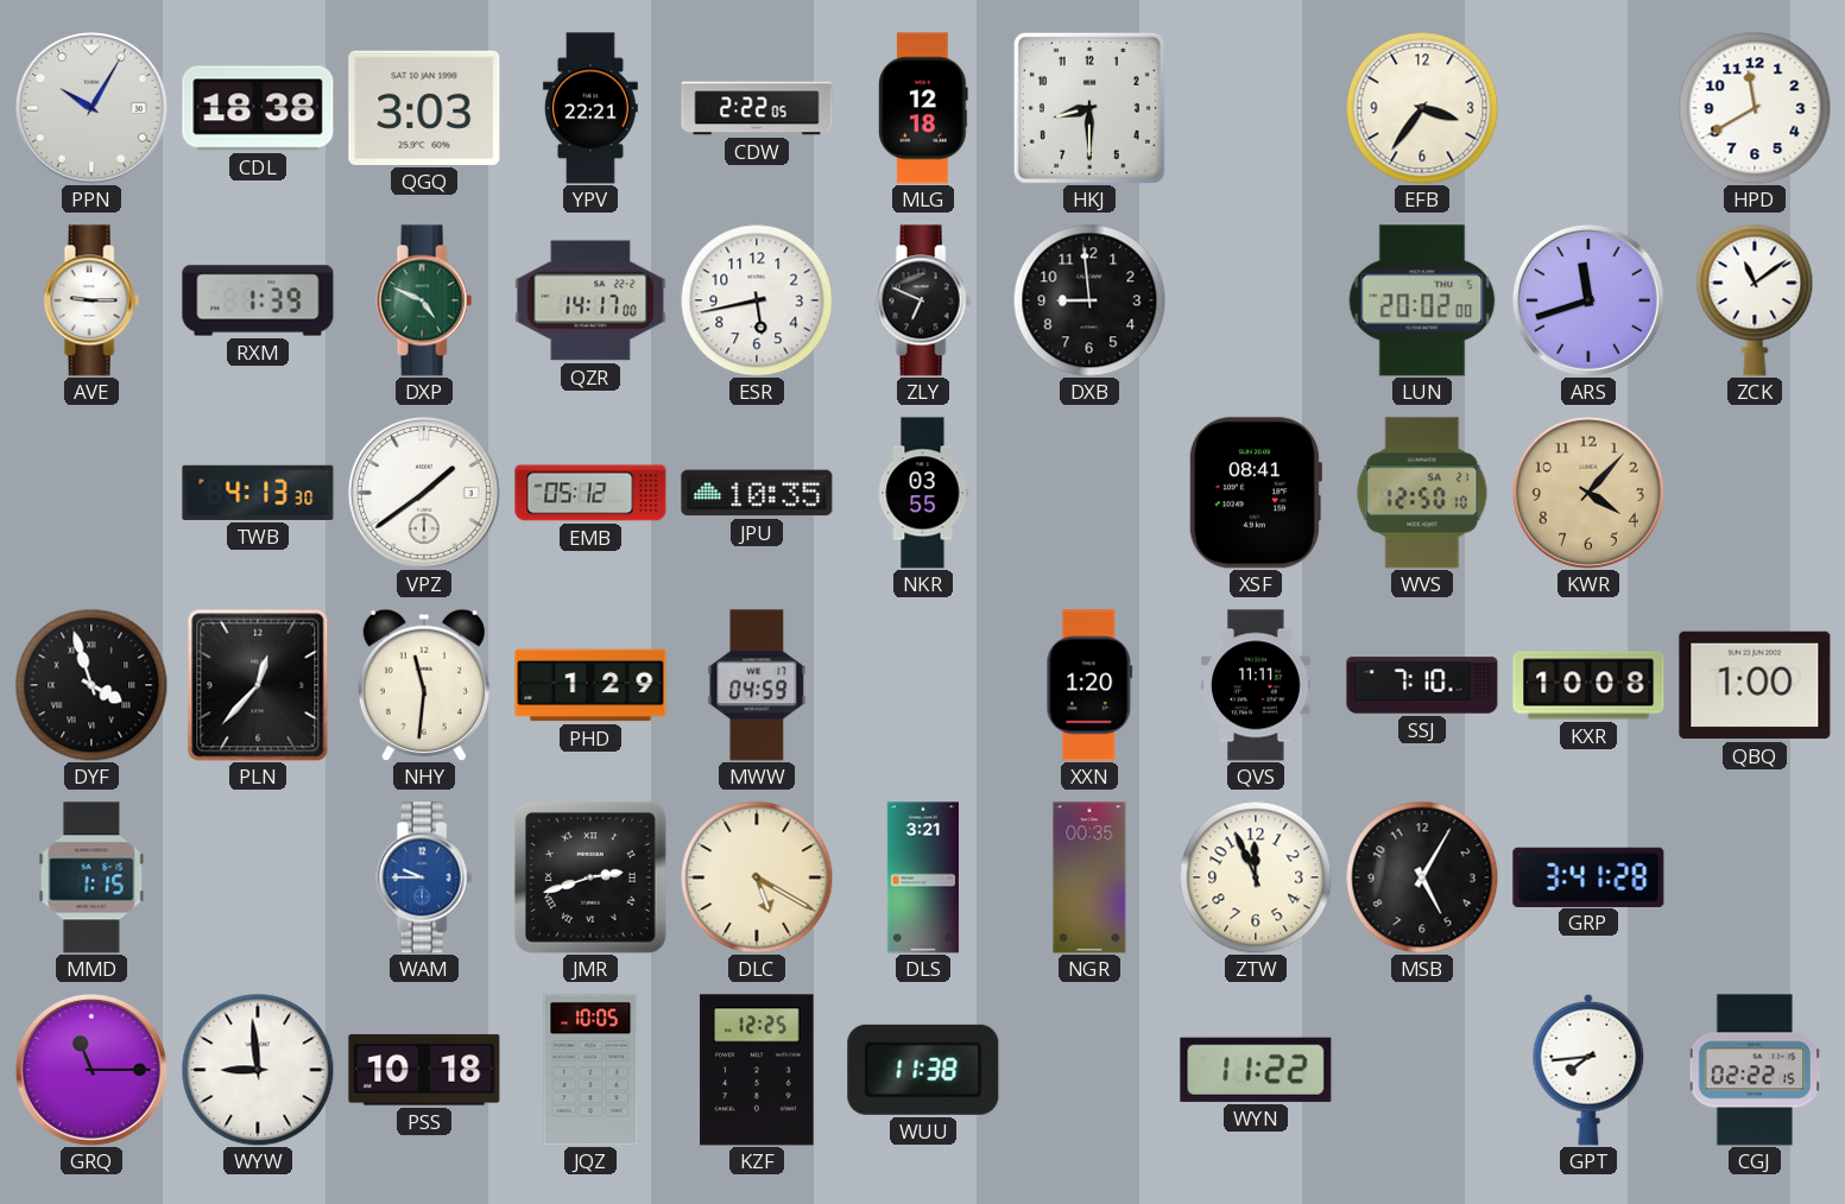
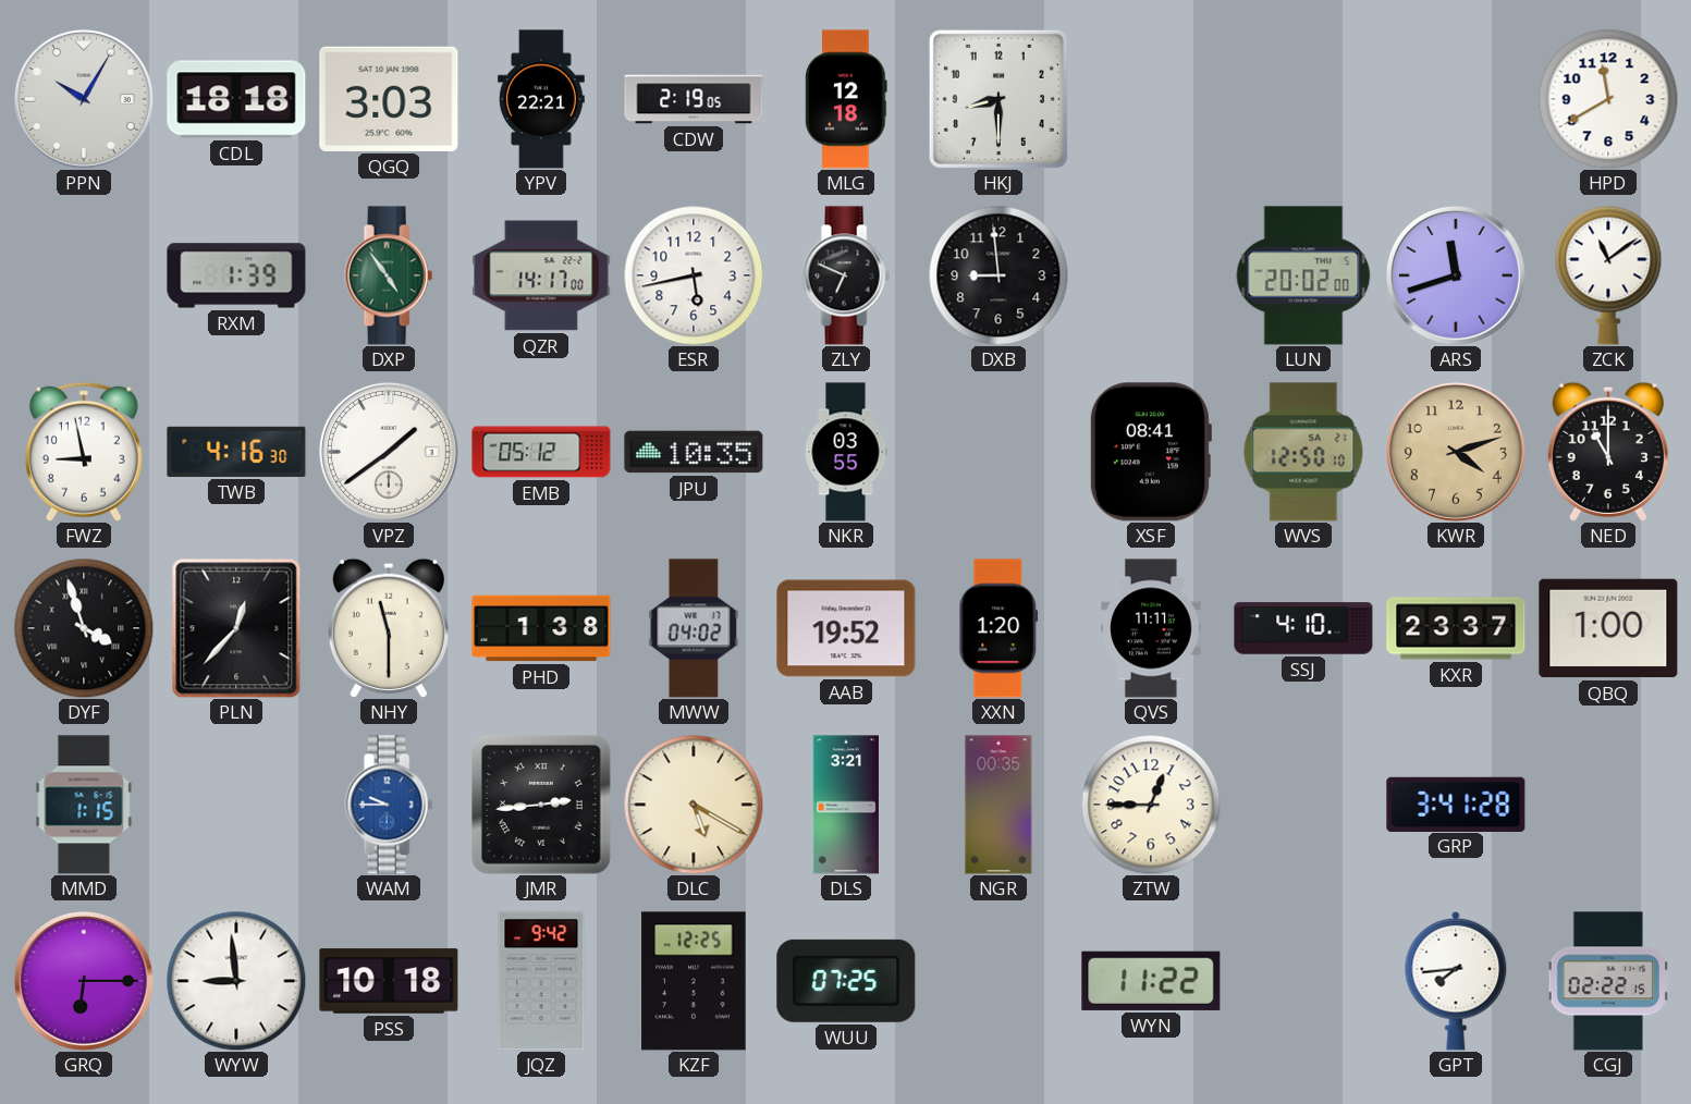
CDL: 18:38 -> 18:18 (236, 99)
CDW: 2:22 -> 2:19 (694, 99)
EFB: 3:36 -> none (1422, 108)
AVE: 9:15 -> none (91, 300)
DXP: 4:49 -> 4:54 (389, 275)
FWZ: none -> 8:58 (84, 452)
TWB: 4:13 -> 4:16 (236, 452)
KWR: 4:07 -> 4:12 (1456, 452)
NED: none -> 11:00 (1608, 452)
NHY: 11:31 -> 11:30 (389, 628)
PHD: 1:29 -> 1:38 (541, 628)
MWW: 04:59 -> 04:02 (694, 628)
AAB: none -> 19:52 (846, 628)
SSJ: 7:10 -> 4:10 (1303, 628)
KXR: 10:08 -> 23:37 (1456, 628)
JMR: 2:42 -> 2:44 (541, 805)
ZTW: 11:56 -> 12:45 (1151, 805)
MSB: 5:05 -> none (1422, 877)
GRQ: 11:15 -> 6:15 (84, 981)
JQZ: 10:05 -> 9:42 (541, 981)
WUU: 11:38 -> 07:25 (846, 981)
